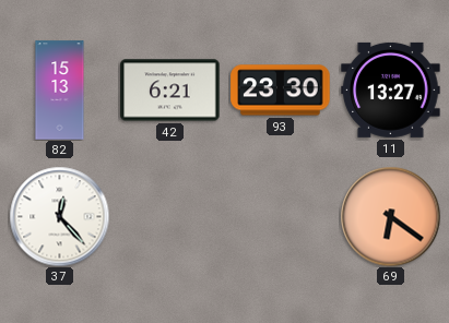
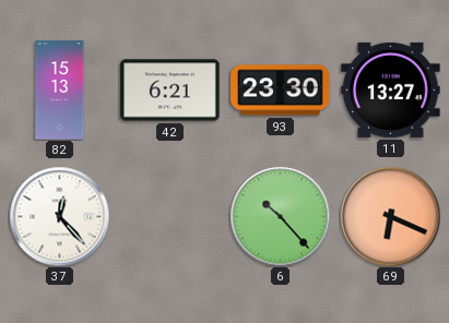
6: none -> 10:23 (280, 216)
69: 6:21 -> 6:19 (390, 216)
